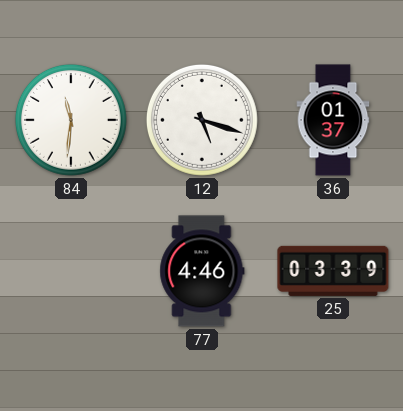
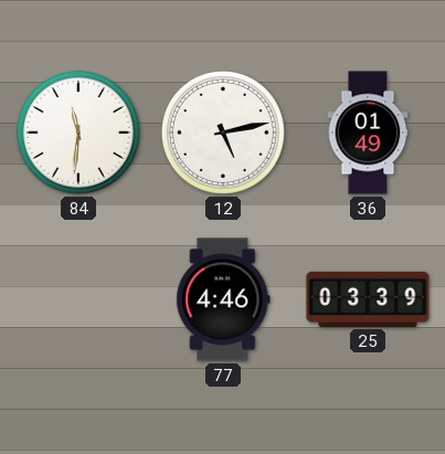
12: 5:18 -> 5:13 (223, 133)
36: 01:37 -> 01:49 (368, 133)
